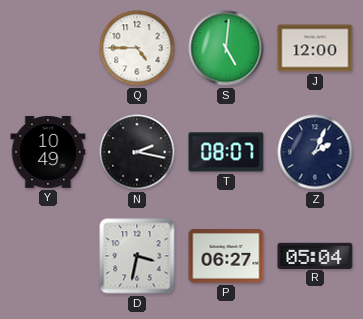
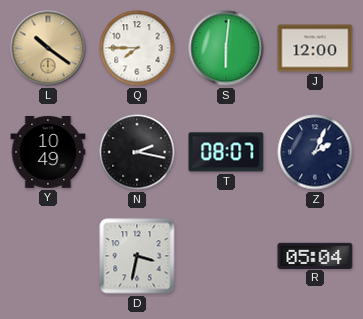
L: none -> 10:21 (48, 48)
Q: 4:45 -> 7:45 (137, 48)
S: 5:01 -> 6:01 (226, 48)
P: 06:27 -> none (226, 257)
